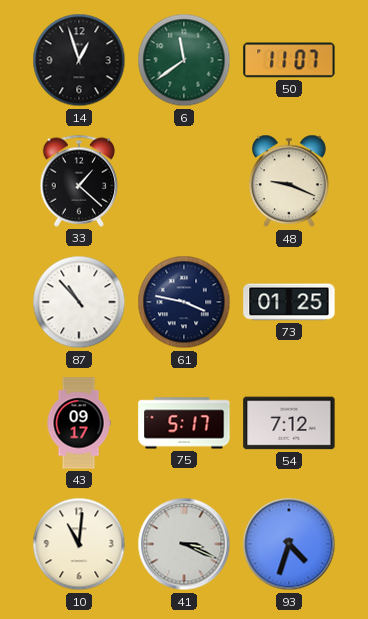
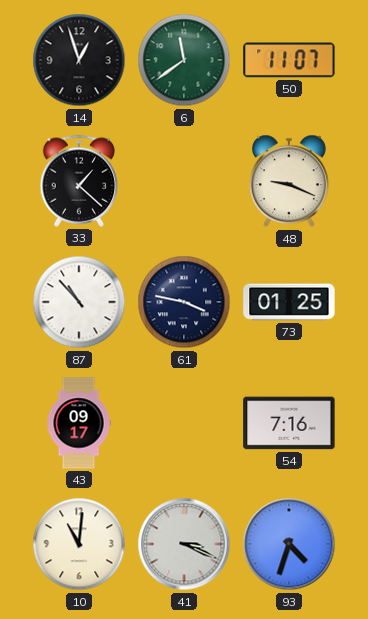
75: 5:17 -> none (184, 423)
54: 7:12 -> 7:16 (289, 423)
